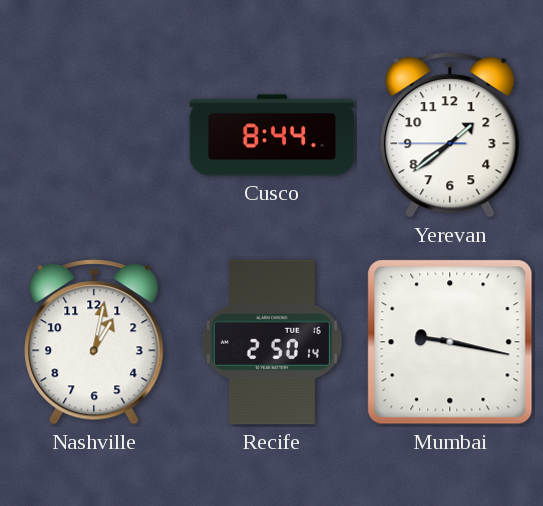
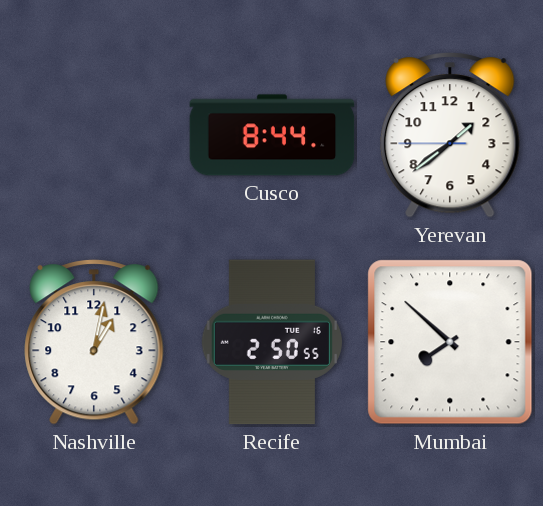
Recife: 2:50:14 -> 2:50:55 (272, 342)
Mumbai: 9:17 -> 7:52 (450, 342)
